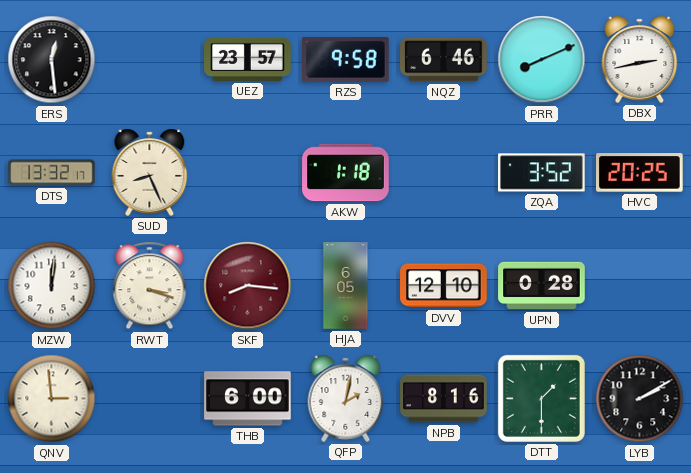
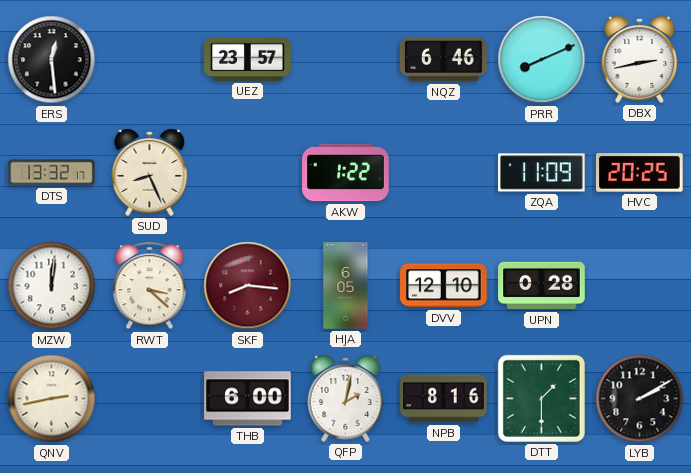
RZS: 9:58 -> none (346, 60)
AKW: 1:18 -> 1:22 (346, 173)
ZQA: 3:52 -> 11:09 (542, 173)
RWT: 3:18 -> 3:22 (150, 286)
QNV: 2:59 -> 2:43 (52, 399)
